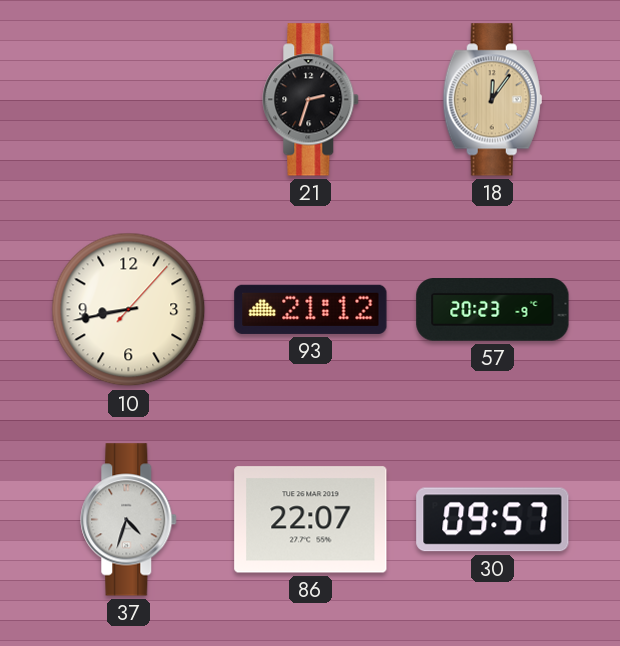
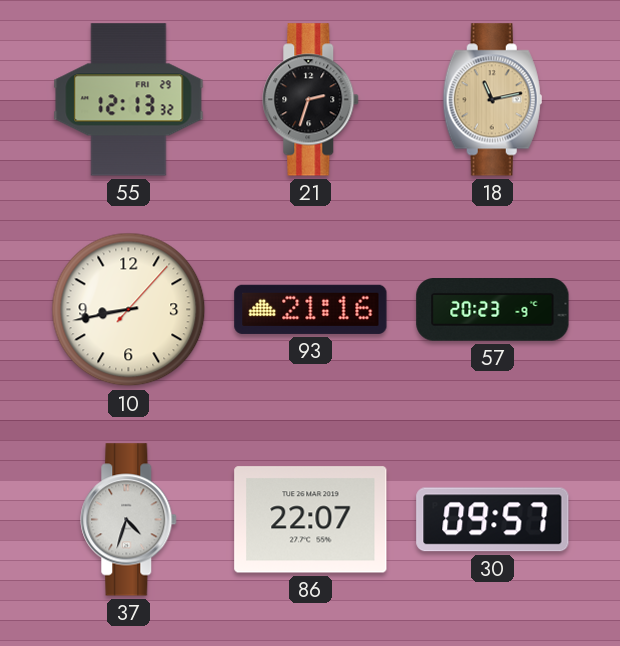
55: none -> 12:13 (129, 100)
18: 12:06 -> 11:13 (492, 100)
93: 21:12 -> 21:16 (311, 309)
